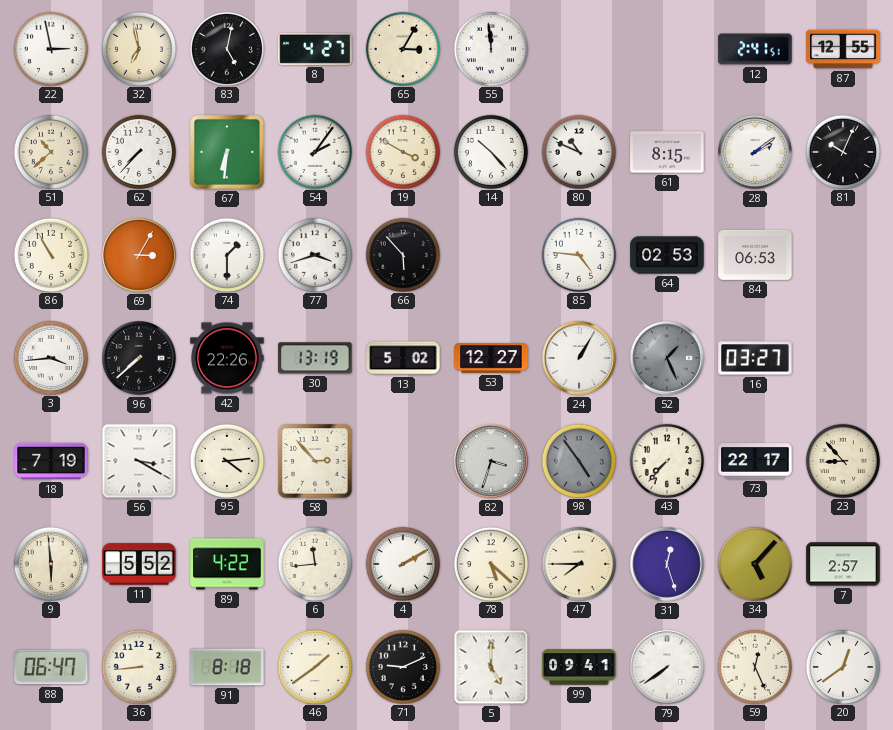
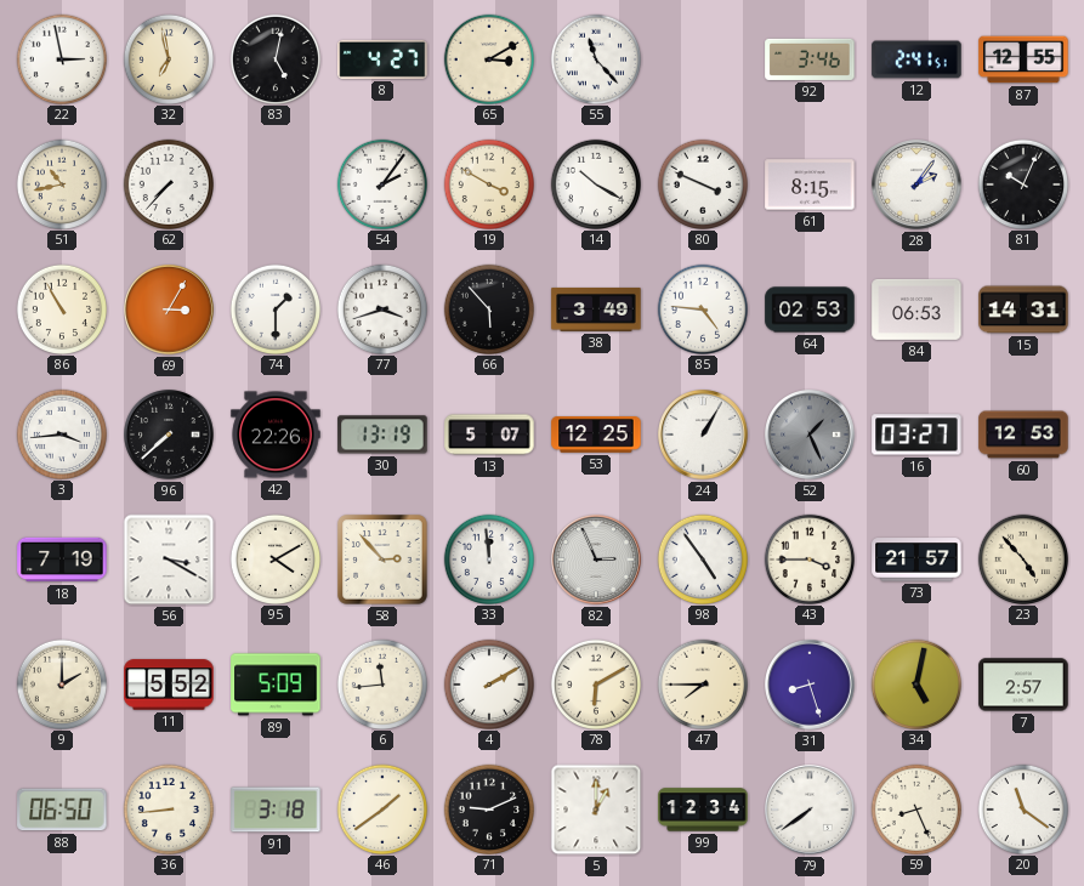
65: 3:05 -> 3:10 (488, 58)
55: 11:59 -> 11:23 (595, 58)
92: none -> 3:46 (810, 59)
51: 10:38 -> 10:43 (61, 183)
67: 6:31 -> none (227, 152)
14: 10:23 -> 10:20 (595, 183)
80: 10:49 -> 3:49 (702, 183)
28: 2:09 -> 2:06 (918, 186)
38: none -> 3:49 (596, 309)
15: none -> 14:31 (1023, 309)
13: 5:02 -> 5:07 (489, 435)
53: 12:27 -> 12:25 (596, 435)
60: none -> 12:53 (1023, 435)
95: 4:14 -> 4:10 (274, 558)
33: none -> 11:59 (488, 558)
82: 3:33 -> 2:56 (597, 561)
98 dial: grey -> white (702, 558)
43: 7:37 -> 3:45 (808, 558)
73: 22:17 -> 21:57 (916, 560)
23: 8:53 -> 4:53 (1022, 558)
9: 5:59 -> 2:00 (61, 683)
89: 4:22 -> 5:09 (276, 685)
78: 5:22 -> 6:10 (595, 683)
31: 12:27 -> 8:27 (811, 686)
34: 5:07 -> 5:02 (915, 683)
88: 06:47 -> 06:50 (62, 810)
91: 8:18 -> 3:18 (276, 810)
5: 5:00 -> 1:00 (596, 810)
99: 09:41 -> 12:34 (703, 810)
59: 12:26 -> 8:26 (915, 808)
20: 12:39 -> 11:21 (1022, 808)
